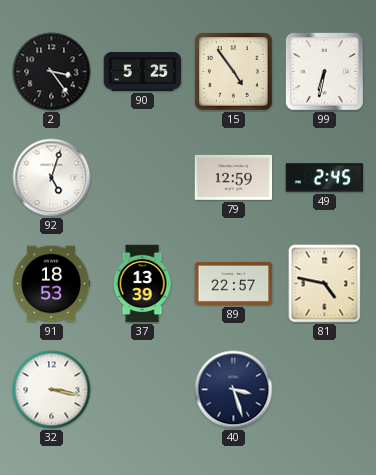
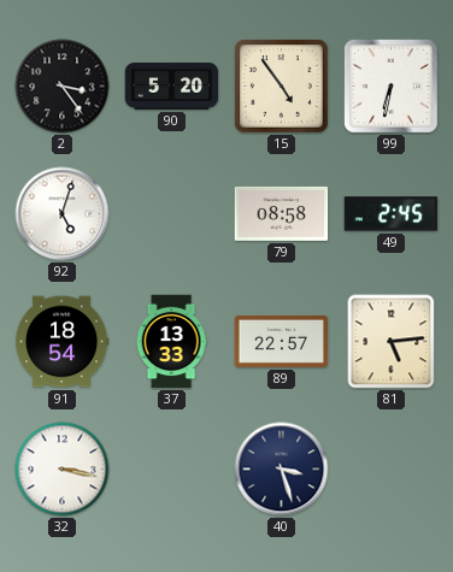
90: 5:25 -> 5:20 (172, 85)
79: 12:59 -> 08:58 (282, 213)
91: 18:53 -> 18:54 (61, 342)
37: 13:39 -> 13:33 (171, 342)
81: 4:47 -> 5:14 (392, 342)
